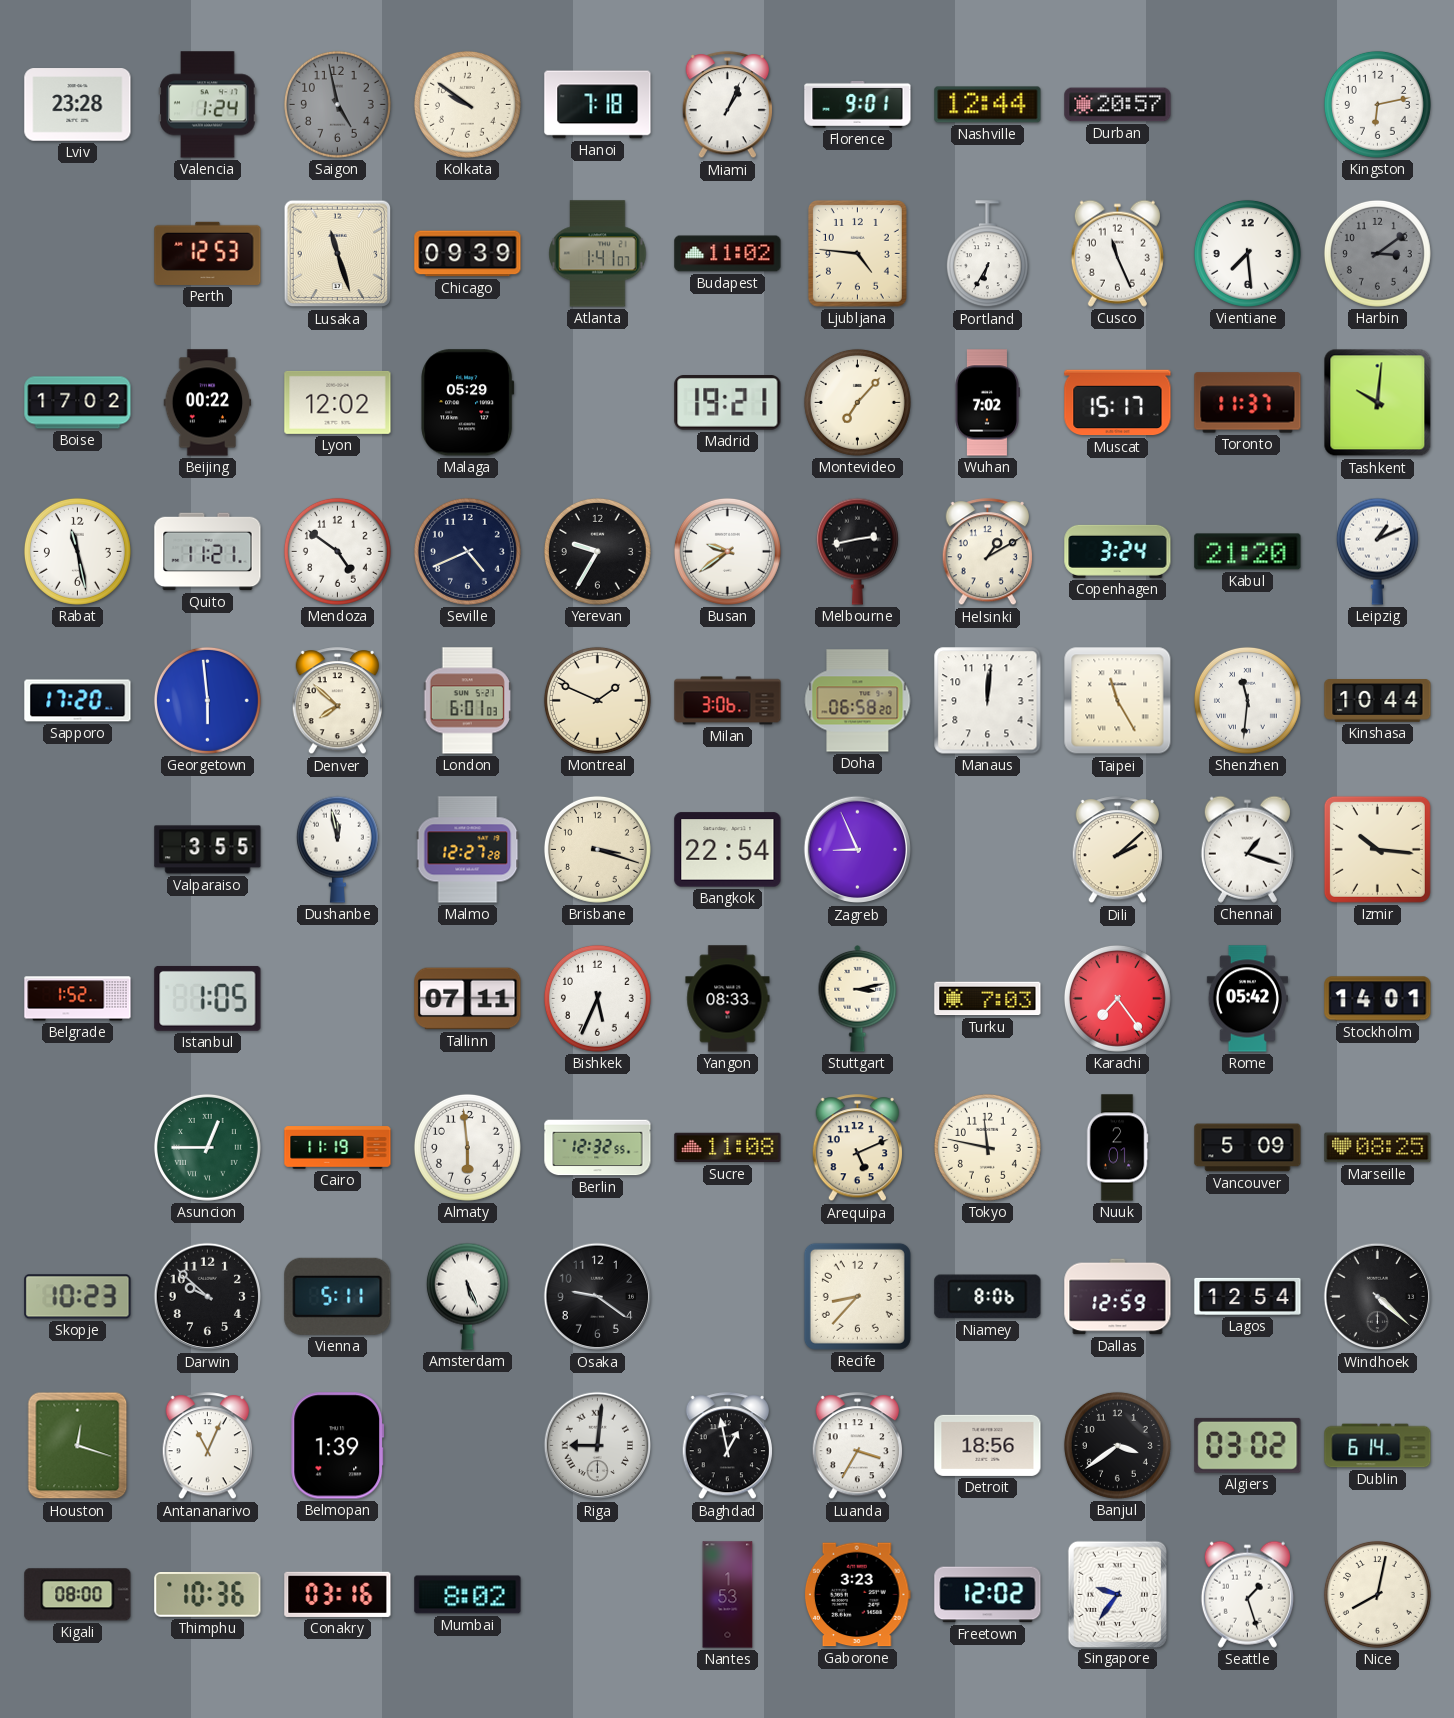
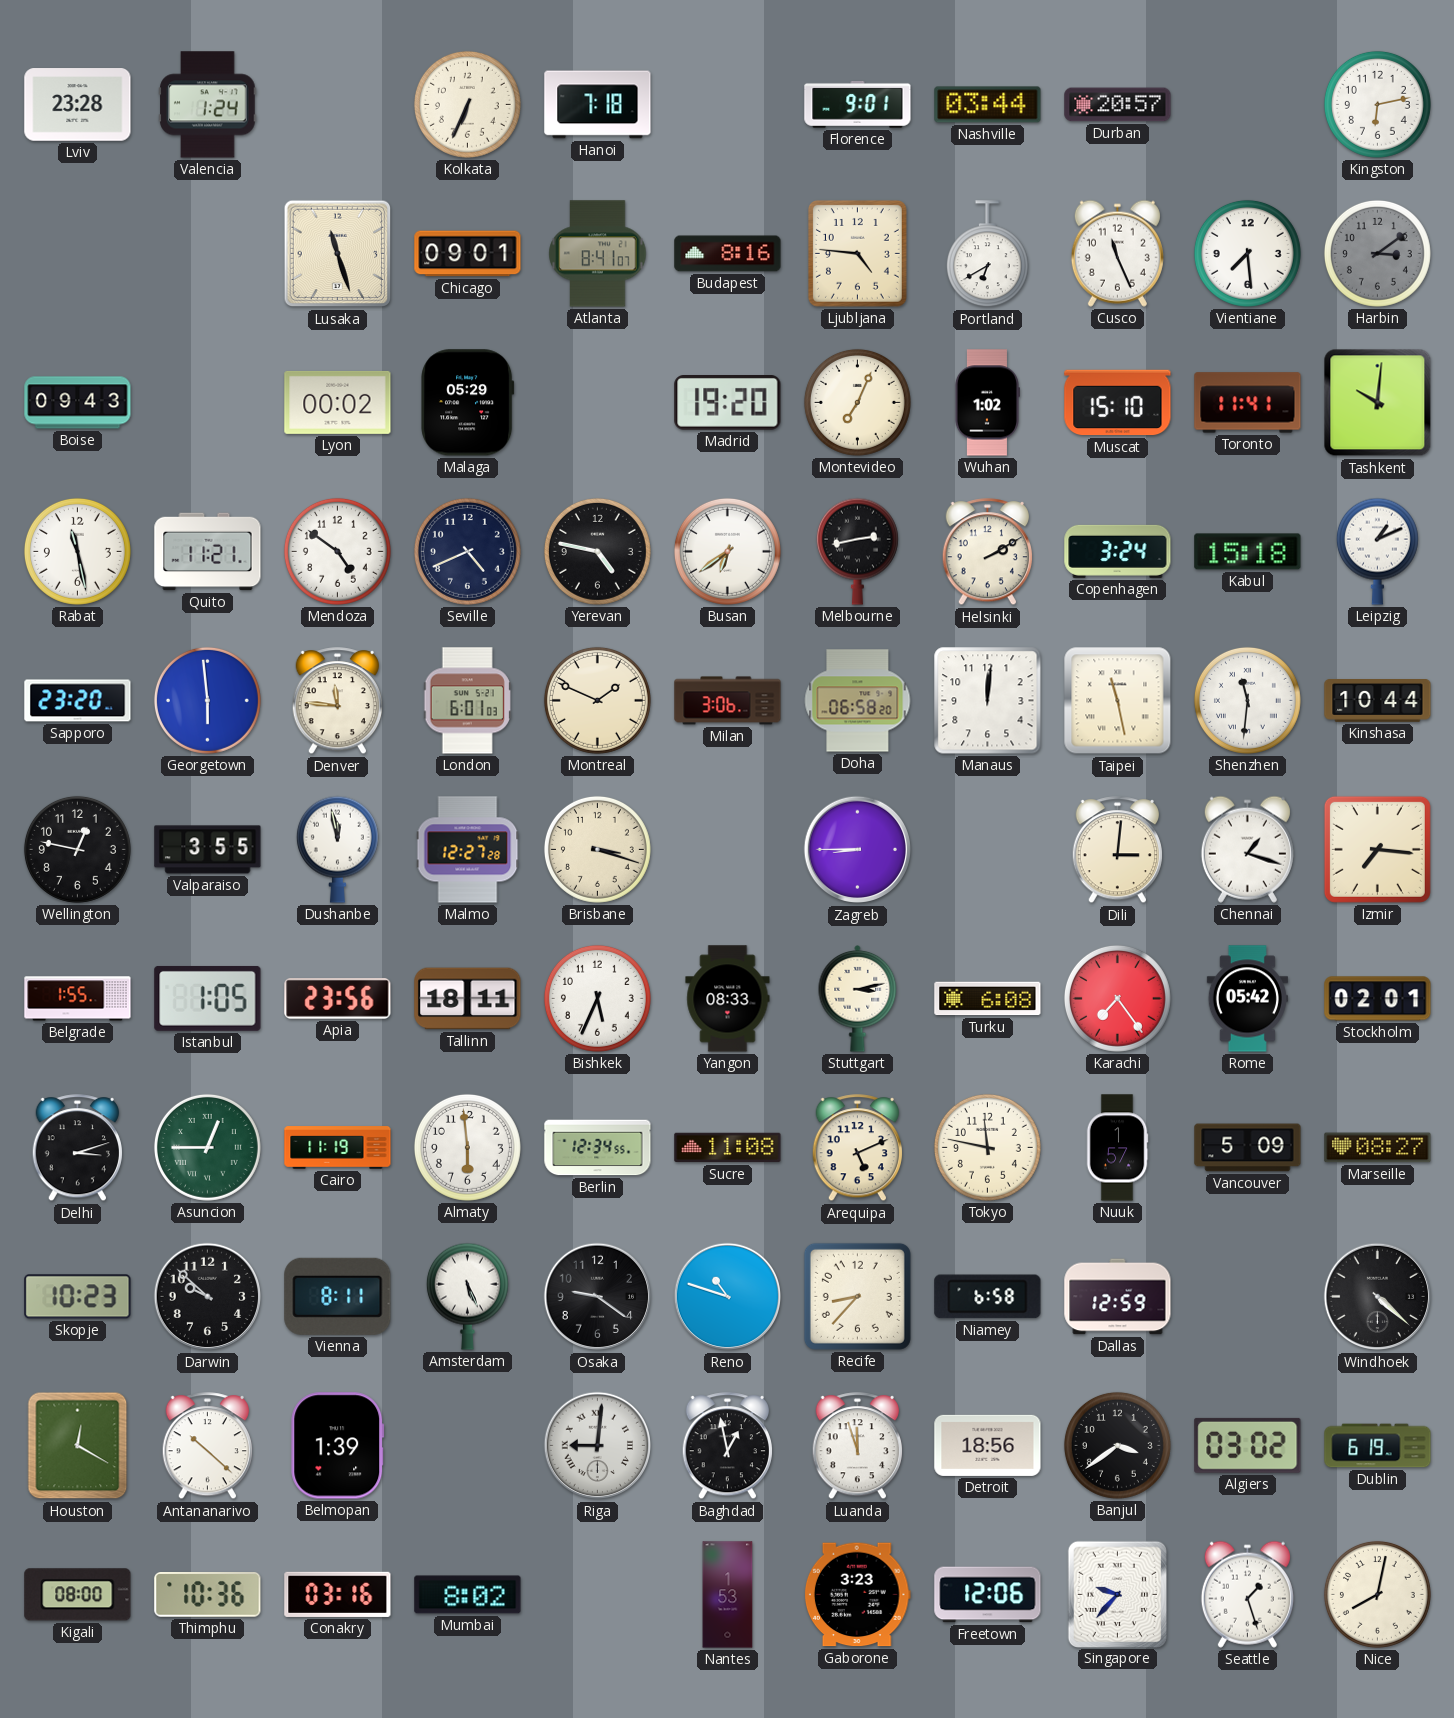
Saigon: 4:58 -> none (337, 104)
Kolkata: 9:51 -> 6:34 (467, 104)
Miami: 1:04 -> none (727, 105)
Nashville: 12:44 -> 03:44 (988, 105)
Perth: 12:53 -> none (208, 253)
Chicago: 09:39 -> 09:01 (468, 254)
Atlanta: 1:41 -> 8:41 (598, 254)
Budapest: 11:02 -> 8:16 (728, 254)
Portland: 6:35 -> 6:40 (987, 254)
Boise: 17:02 -> 09:43 (78, 403)
Beijing: 00:22 -> none (208, 403)
Lyon: 12:02 -> 00:02 (338, 402)
Madrid: 19:21 -> 19:20 (728, 403)
Montevideo: 7:07 -> 7:04 (857, 402)
Wuhan: 7:02 -> 1:02 (987, 403)
Muscat: 15:17 -> 15:10 (1118, 403)
Toronto: 11:37 -> 11:41 (1248, 403)
Yerevan: 9:35 -> 4:47 (597, 551)
Busan: 9:39 -> 6:39 (727, 551)
Helsinki: 1:10 -> 2:10 (987, 552)
Kabul: 21:20 -> 15:18 (1248, 552)
Sapporo: 17:20 -> 23:20 (78, 701)
Denver: 7:52 -> 11:46 (337, 701)
Taipei: 11:25 -> 11:28 (1118, 701)
Wellington: none -> 12:47 (77, 849)
Bangkok: 22:54 -> none (728, 850)
Zagreb: 8:56 -> 8:45 (858, 850)
Dili: 2:08 -> 3:01 (1117, 850)
Izmir: 10:16 -> 7:16 (1377, 849)
Belgrade: 1:52 -> 1:55 (78, 999)
Apia: none -> 23:56 (338, 999)
Tallinn: 07:11 -> 18:11 (468, 999)
Turku: 7:03 -> 6:08 (988, 999)
Stockholm: 14:01 -> 02:01 (1378, 999)
Delhi: none -> 3:12 (77, 1148)
Berlin: 12:32 -> 12:34 (598, 1148)
Nuuk: 2:01 -> 1:57 (1117, 1148)
Marseille: 08:25 -> 08:27 (1378, 1148)
Vienna: 5:11 -> 8:11 (338, 1296)
Reno: none -> 10:48 (728, 1297)
Niamey: 8:06 -> 6:58 (988, 1297)
Lagos: 12:54 -> none (1248, 1296)
Houston: 12:18 -> 12:20 (78, 1446)
Antananarivo: 11:04 -> 10:22 (207, 1446)
Luanda: 3:35 -> 11:57 (857, 1446)
Dublin: 6:14 -> 6:19 (1378, 1446)
Freetown: 12:02 -> 12:06 (988, 1595)
Singapore: 9:36 -> 9:37 (1117, 1594)
